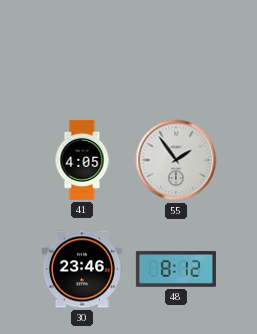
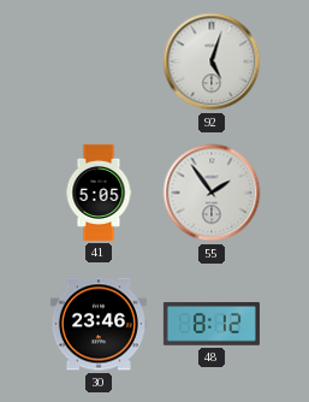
92: none -> 5:03 (212, 61)
41: 4:05 -> 5:05 (99, 193)
